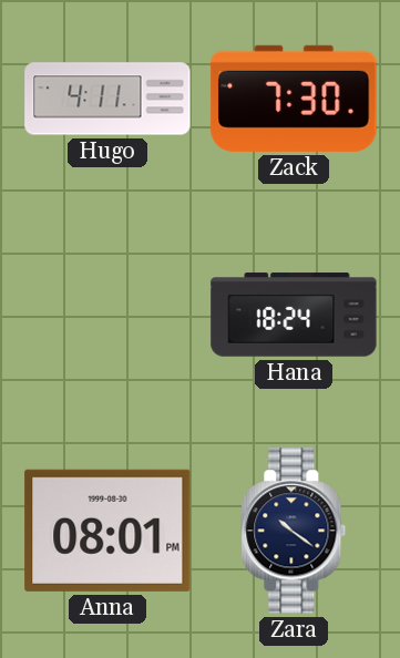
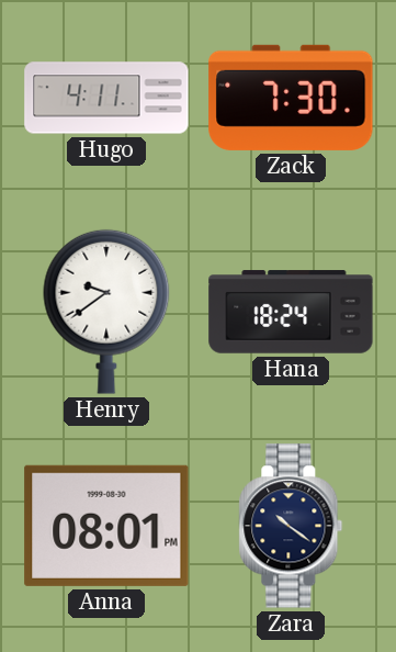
Henry: none -> 9:39 (106, 312)
